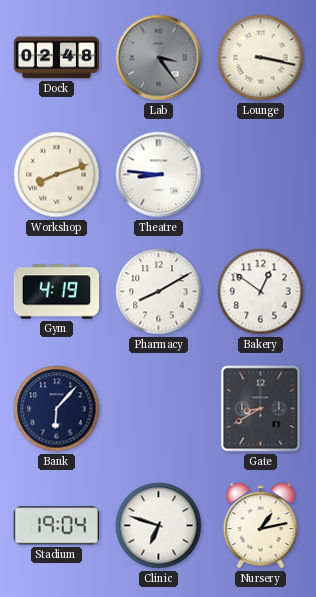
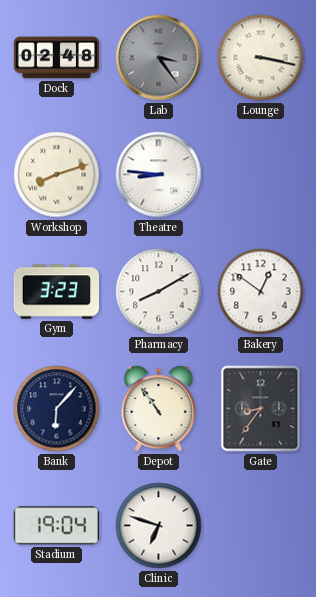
Gym: 4:19 -> 3:23 (56, 292)
Depot: none -> 10:54 (159, 409)
Gate: 8:40 -> 8:36 (261, 409)
Nursery: 1:13 -> none (261, 526)
